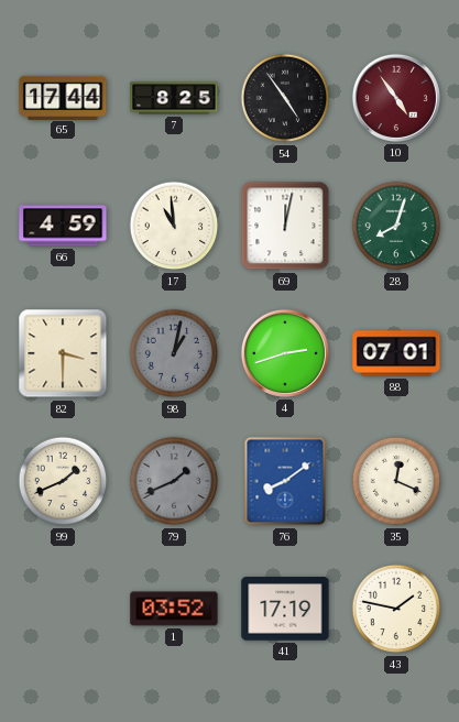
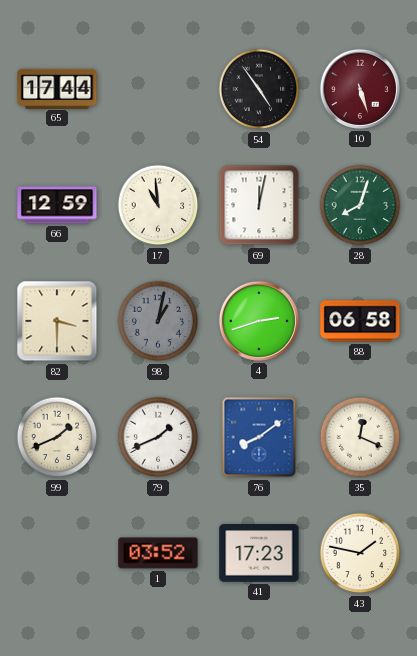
7: 8:25 -> none (174, 98)
10: 4:54 -> 5:27 (360, 89)
66: 4:59 -> 12:59 (57, 205)
88: 07:01 -> 06:58 (360, 321)
79 dial: grey -> white (158, 437)
41: 17:19 -> 17:23 (259, 553)
